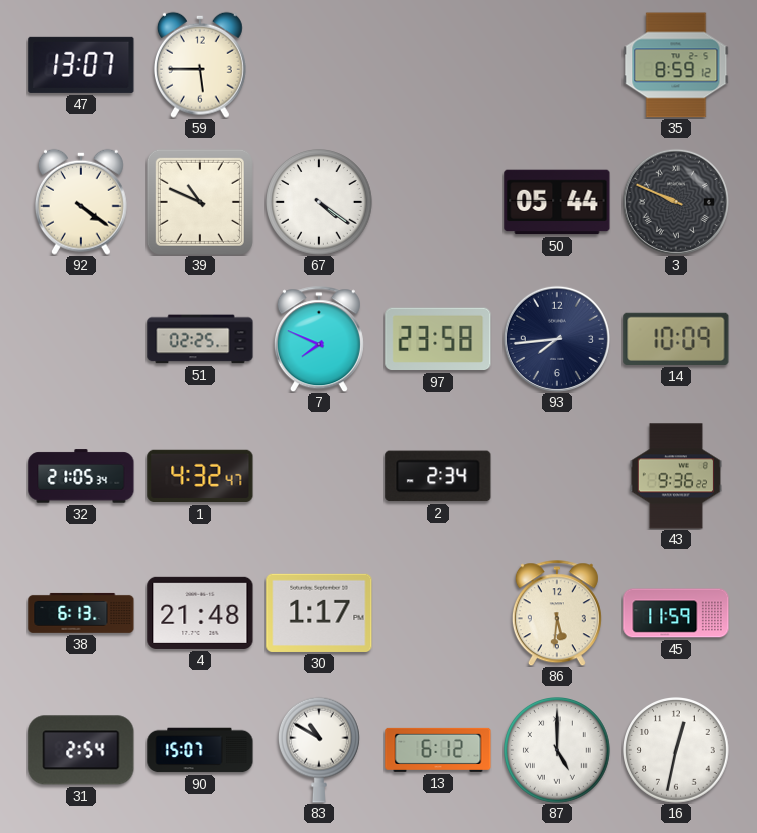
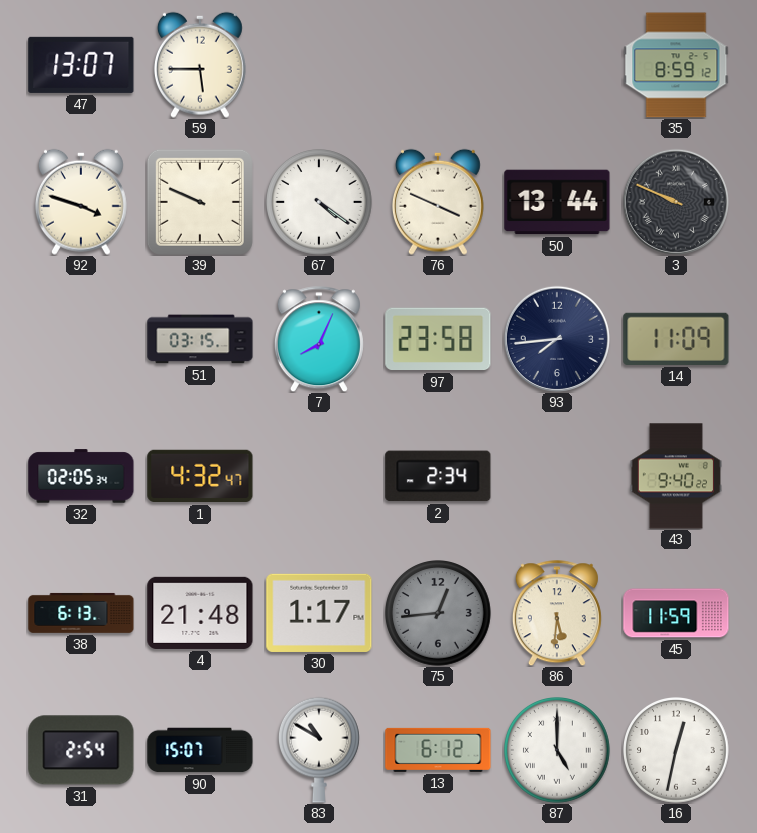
92: 4:21 -> 3:48 (81, 202)
39: 10:49 -> 9:49 (200, 202)
76: none -> 3:49 (438, 202)
50: 05:44 -> 13:44 (557, 202)
51: 02:25 -> 03:15 (200, 339)
7: 7:49 -> 8:04 (319, 339)
14: 10:09 -> 11:09 (676, 339)
32: 21:05 -> 02:05 (81, 476)
43: 9:36 -> 9:40 (676, 476)
75: none -> 12:44 (439, 614)
